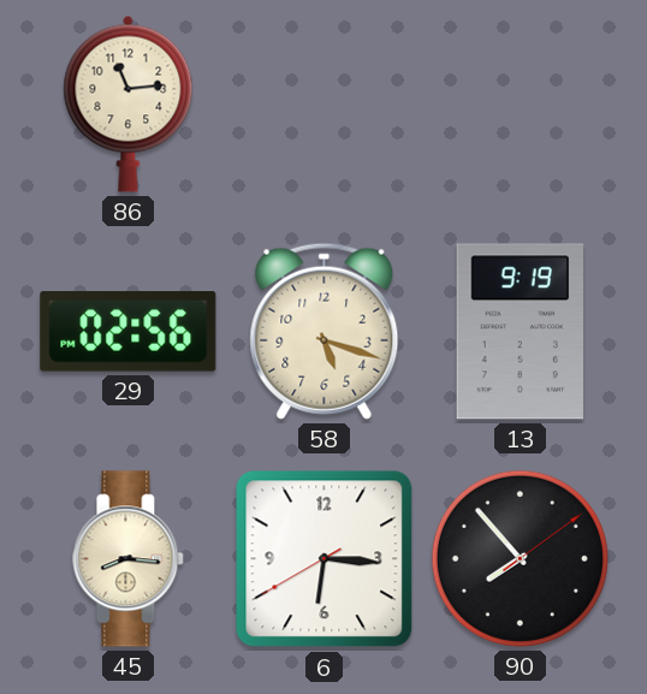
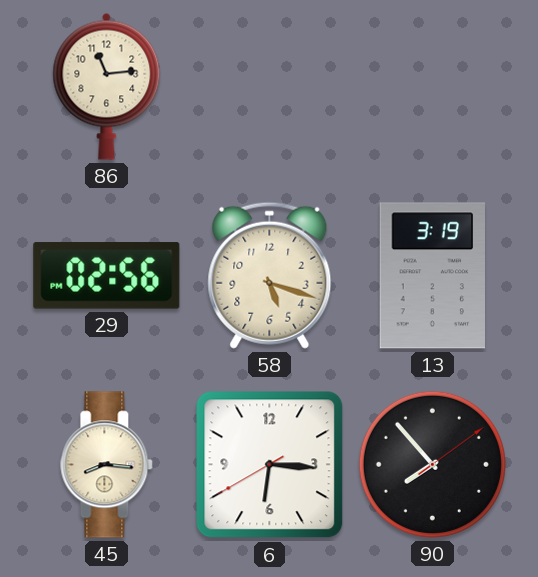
13: 9:19 -> 3:19 (433, 276)
